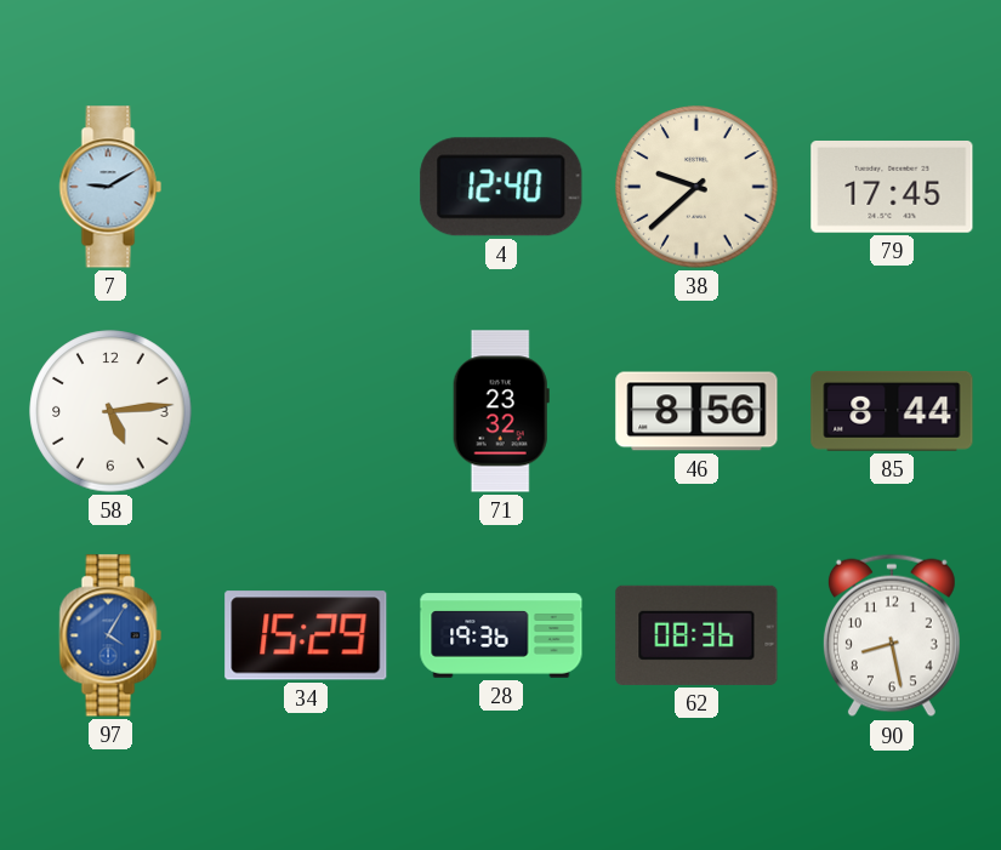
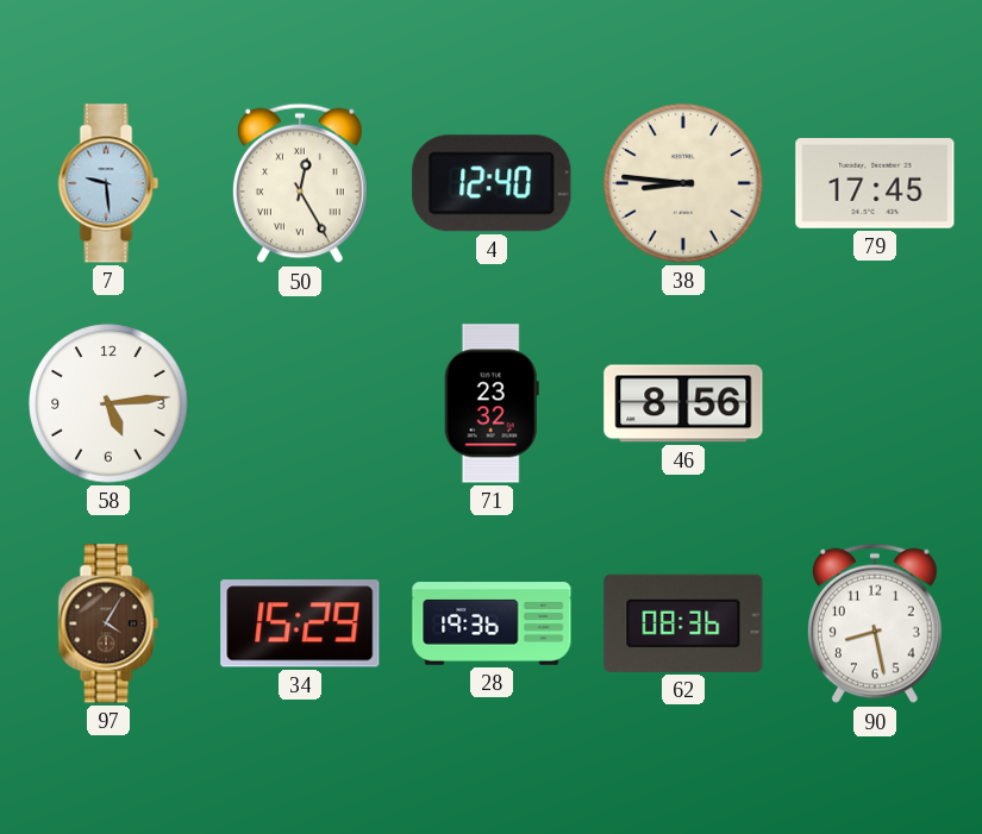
7: 9:10 -> 9:29 (108, 183)
50: none -> 12:25 (300, 183)
38: 9:38 -> 8:46 (683, 183)
85: 8:44 -> none (892, 411)
97 dial: blue -> brown (108, 623)
